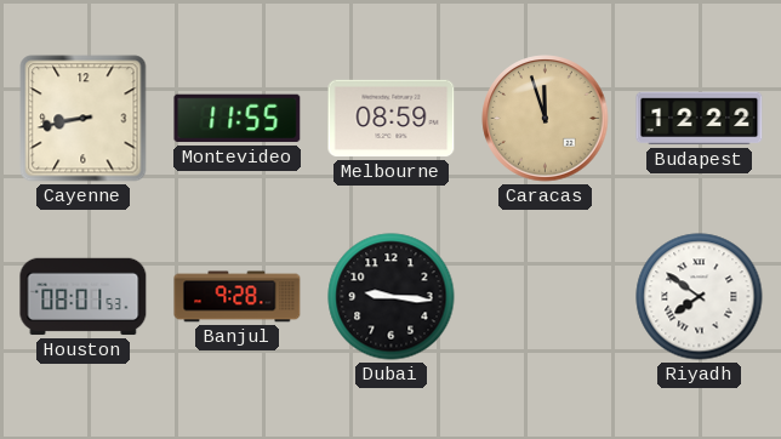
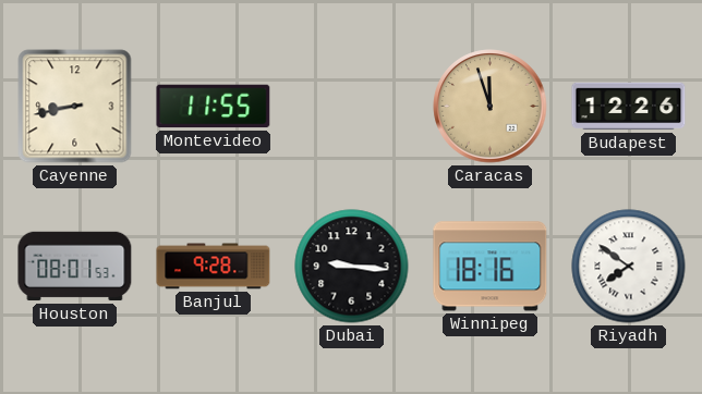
Melbourne: 08:59 -> none (392, 119)
Budapest: 12:22 -> 12:26 (629, 107)
Winnipeg: none -> 18:16 (491, 267)
